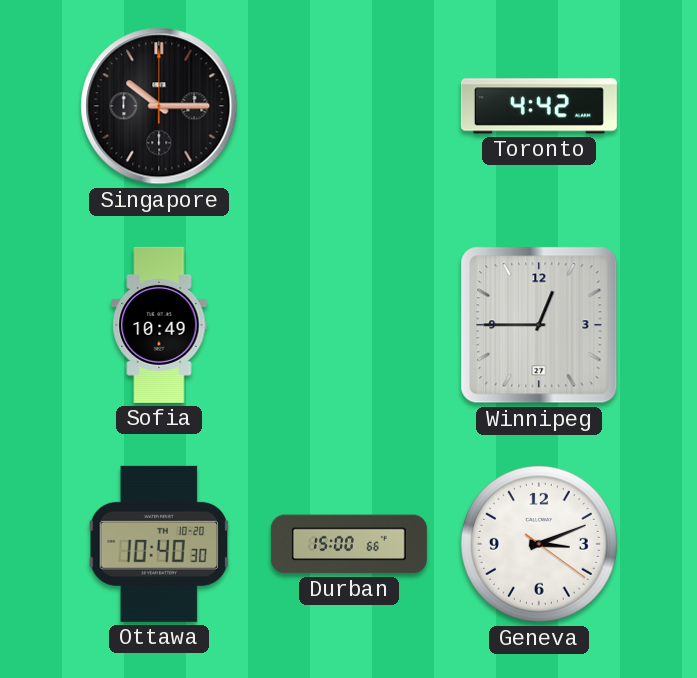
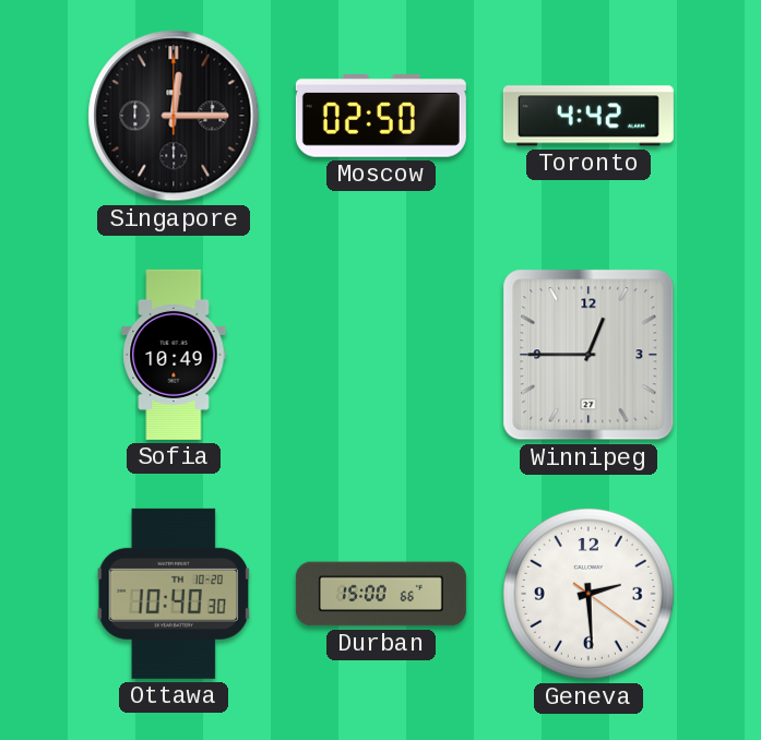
Singapore: 10:15 -> 12:15 (174, 116)
Moscow: none -> 02:50 (381, 117)
Geneva: 3:11 -> 2:29 (590, 595)
